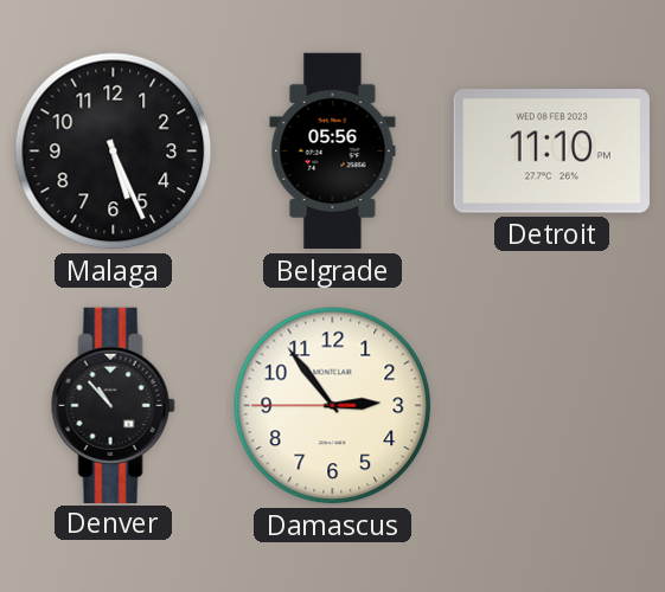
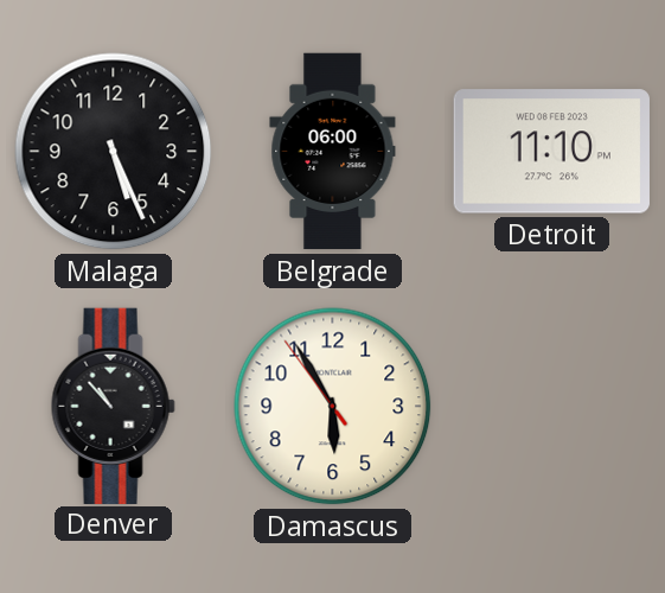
Belgrade: 05:56 -> 06:00 (333, 152)
Damascus: 2:53 -> 5:54 (333, 407)
